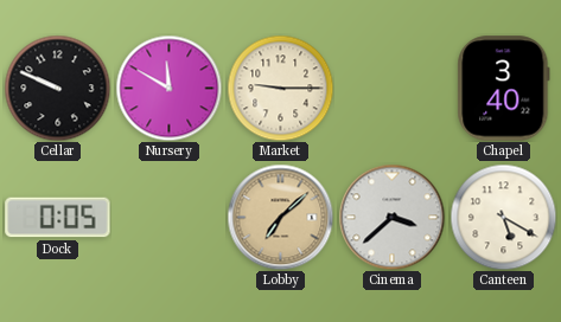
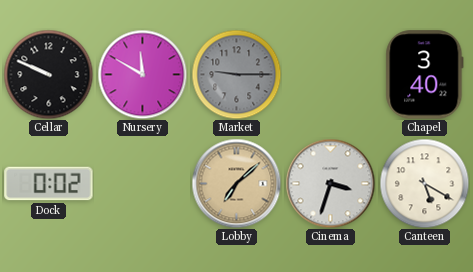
Market dial: cream -> grey (236, 74)
Dock: 0:05 -> 0:02 (49, 184)
Cinema: 3:38 -> 3:33 (330, 183)
